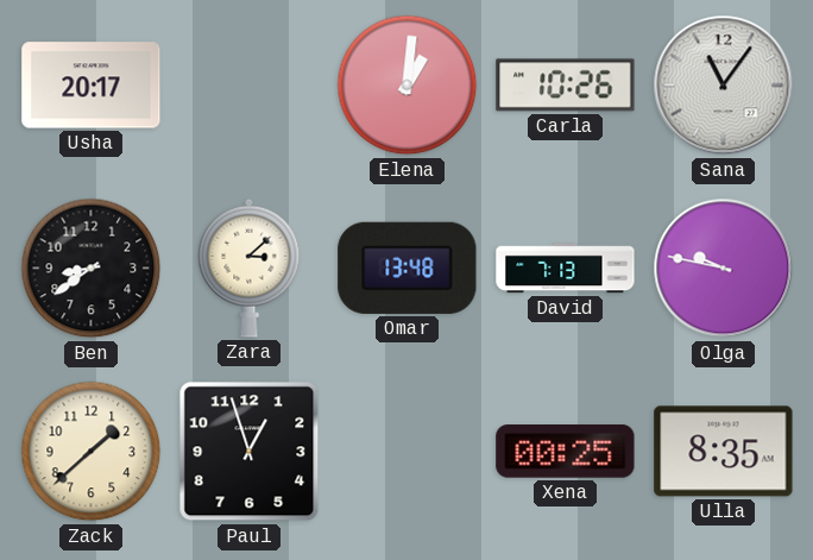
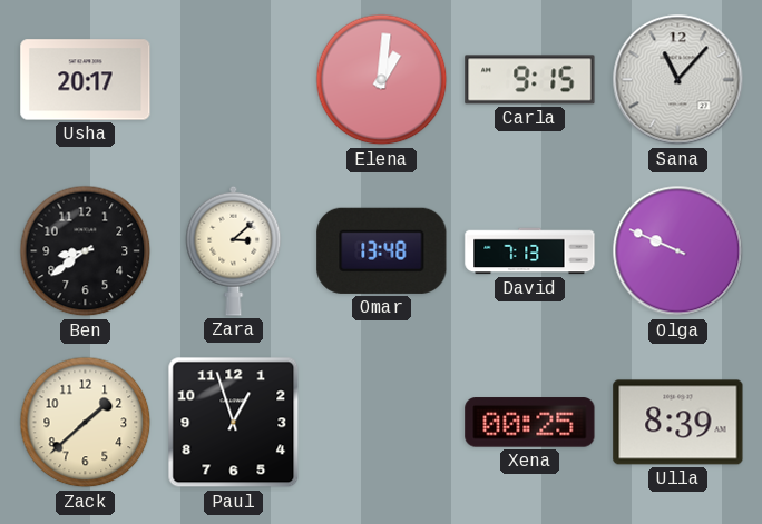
Carla: 10:26 -> 9:15 (530, 80)
Sana: 11:06 -> 11:07 (678, 80)
Olga: 9:47 -> 9:49 (678, 251)
Ulla: 8:35 -> 8:39 (678, 423)
